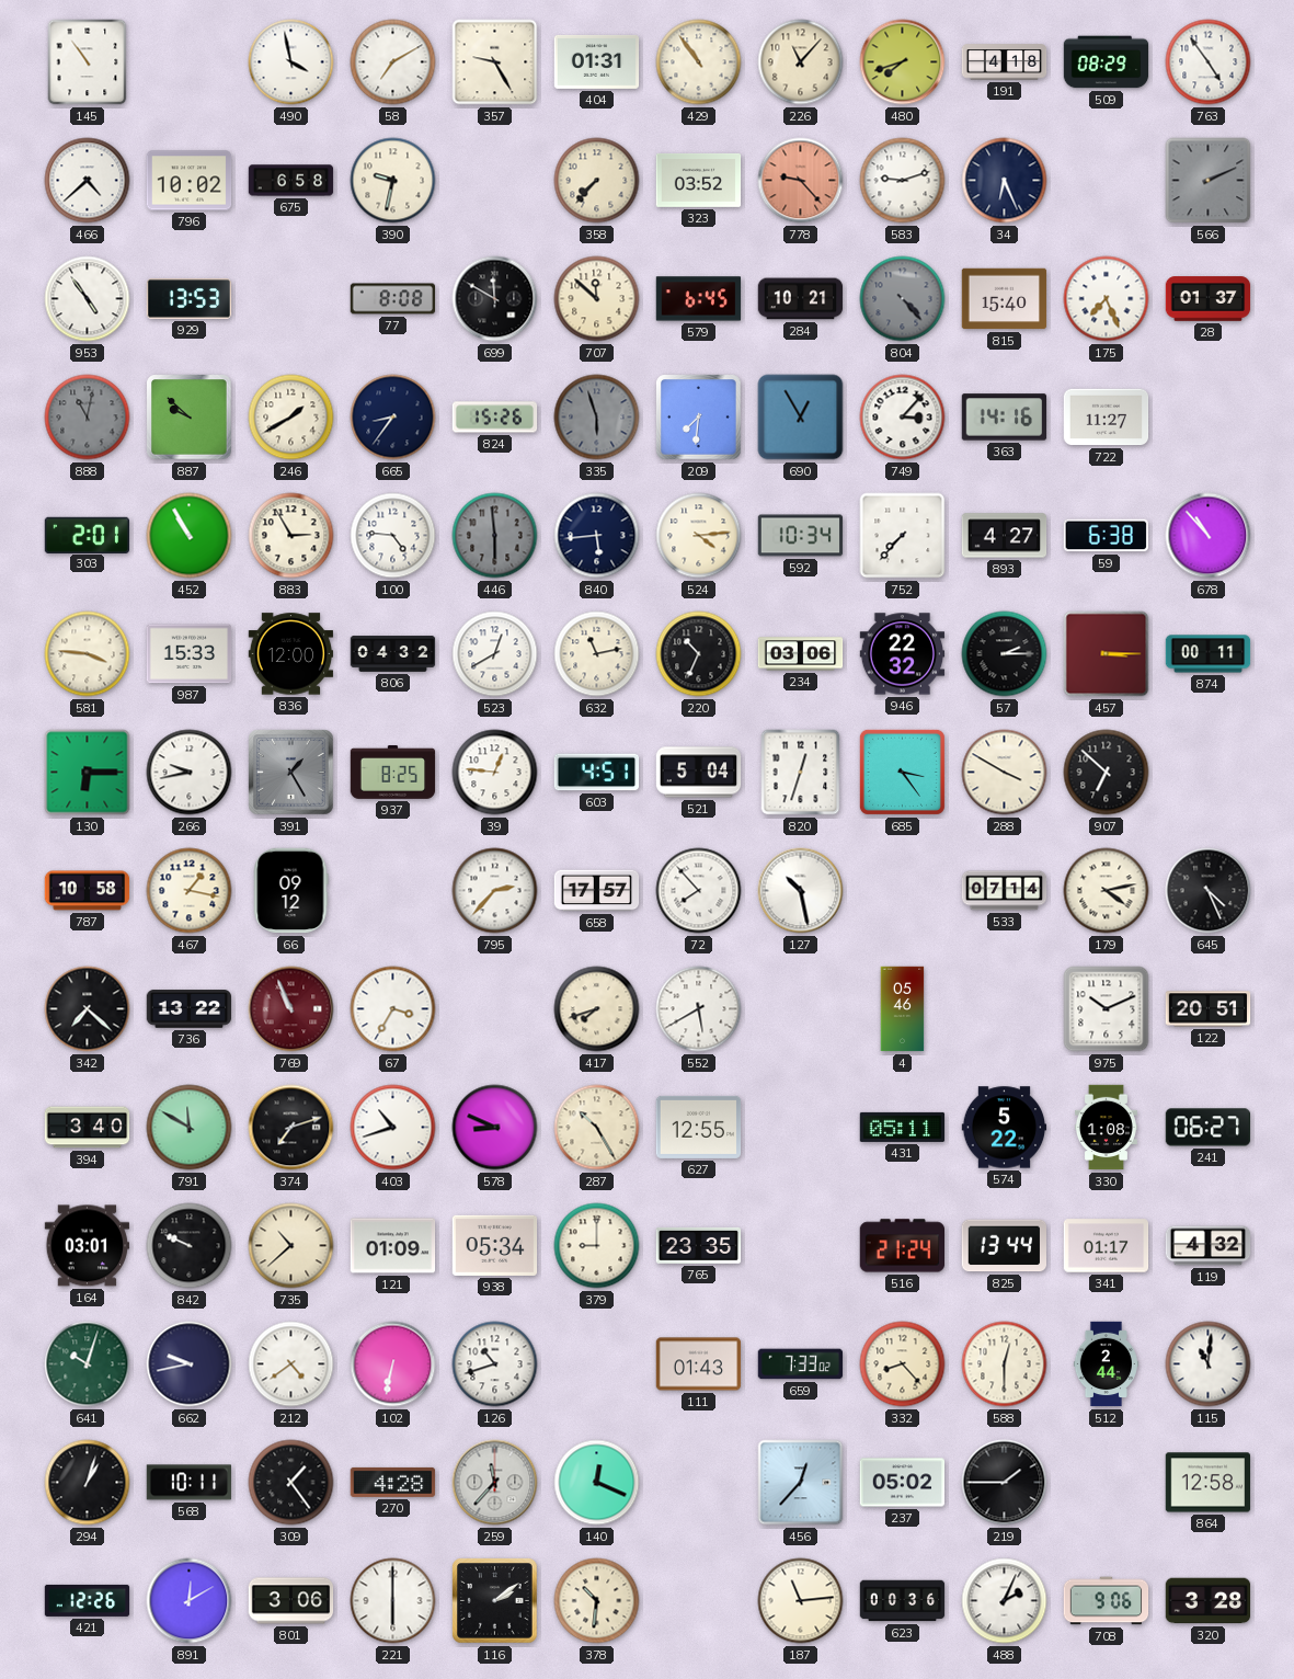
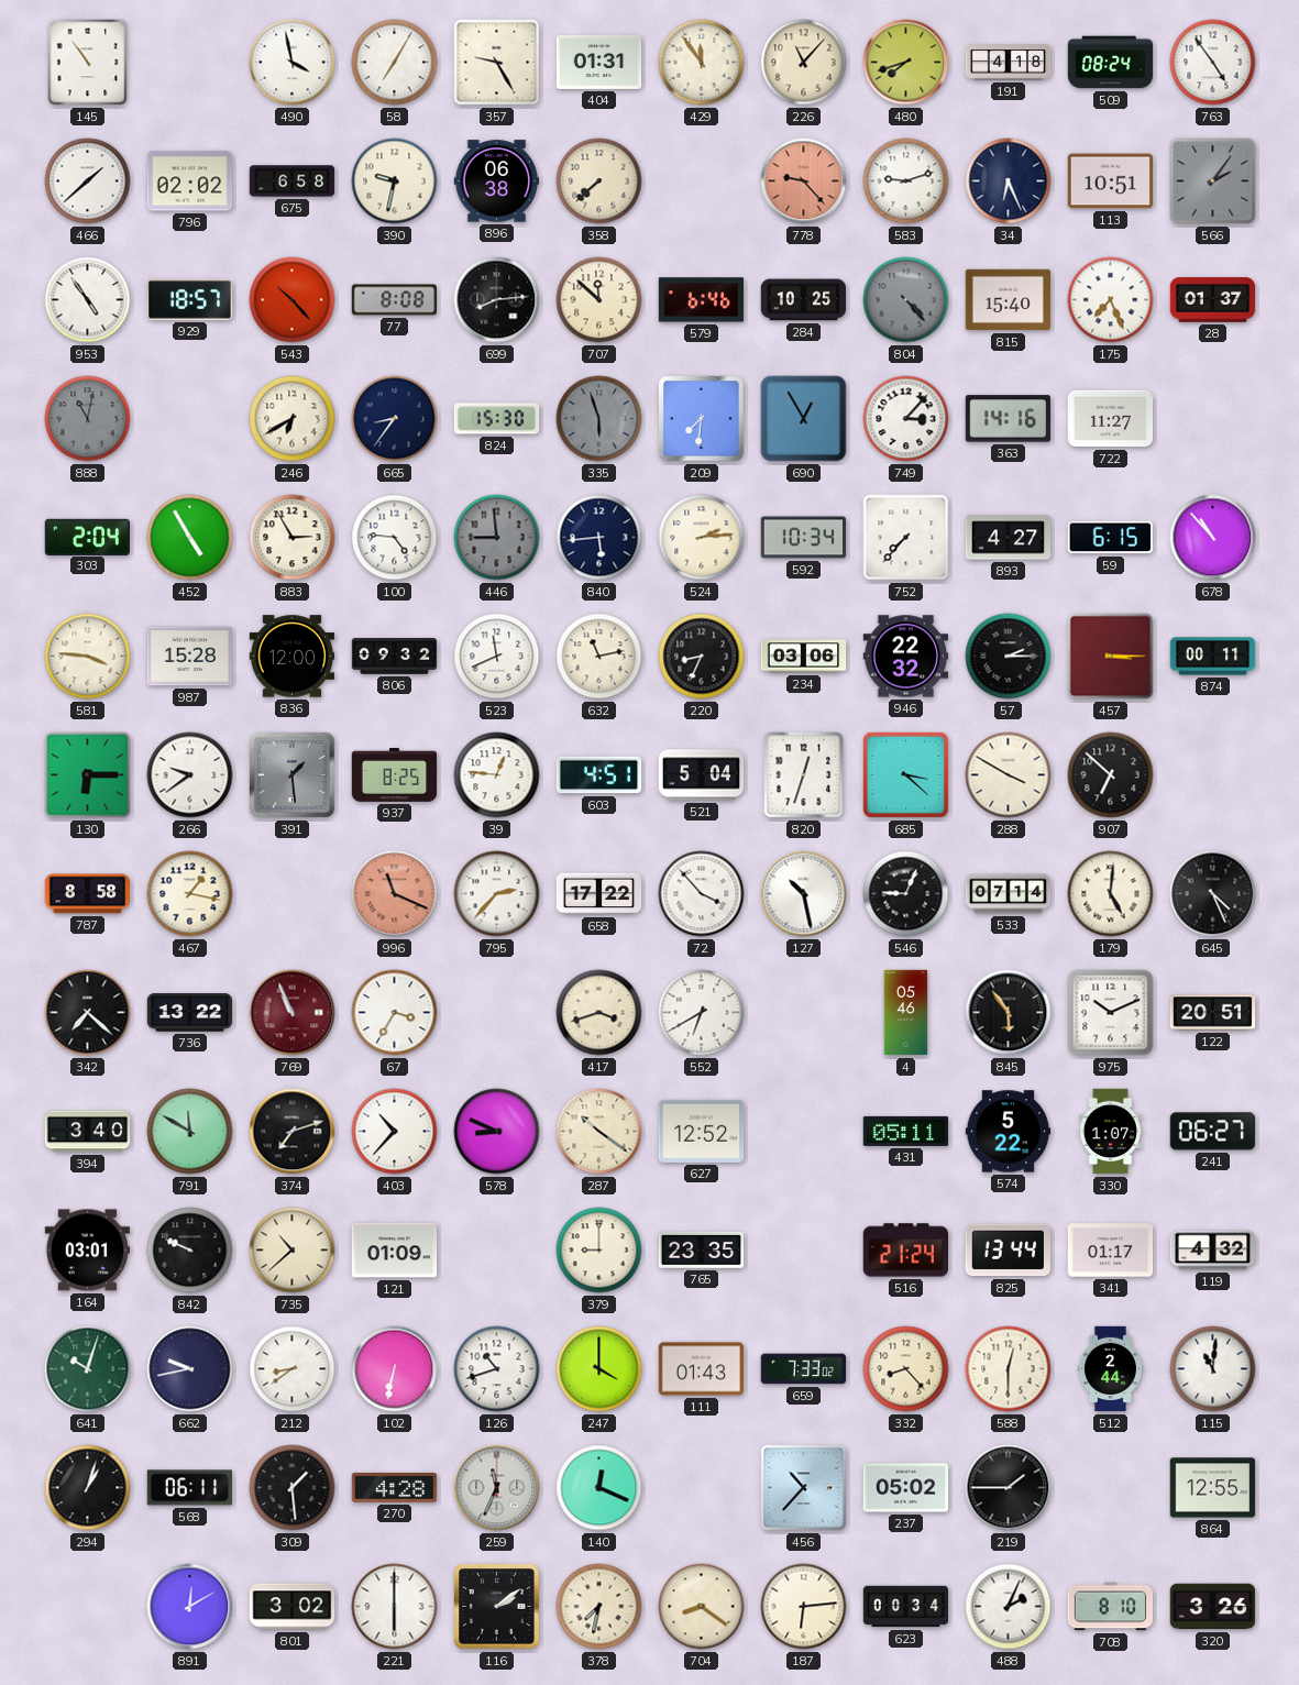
58: 7:10 -> 7:05 (395, 63)
429: 10:54 -> 11:54 (702, 63)
509: 08:29 -> 08:24 (1111, 63)
466: 4:38 -> 1:38 (88, 181)
796: 10:02 -> 02:02 (190, 181)
896: none -> 06:38 (497, 181)
358: 7:37 -> 7:38 (599, 181)
323: 03:52 -> none (699, 180)
113: none -> 10:51 (1111, 181)
566: 2:11 -> 2:06 (1213, 181)
929: 13:53 -> 18:57 (190, 300)
543: none -> 10:23 (293, 300)
699: 11:50 -> 8:14 (497, 300)
579: 6:45 -> 6:46 (702, 300)
284: 10:21 -> 10:25 (804, 300)
887: 9:52 -> none (190, 418)
246: 1:40 -> 6:40 (293, 419)
824: 15:26 -> 15:30 (497, 419)
303: 2:01 -> 2:04 (87, 537)
452: 10:55 -> 4:55 (190, 538)
446: 5:59 -> 8:59 (497, 538)
524: 4:14 -> 2:14 (702, 538)
59: 6:38 -> 6:15 (1110, 538)
987: 15:33 -> 15:28 (190, 657)
806: 04:32 -> 09:32 (395, 657)
523: 12:40 -> 11:41 (497, 657)
220: 10:34 -> 8:34 (702, 657)
266: 9:43 -> 9:39 (190, 775)
391: 1:25 -> 1:29 (293, 775)
685: 3:24 -> 3:22 (905, 774)
787: 10:58 -> 8:58 (88, 894)
66: 09:12 -> none (291, 891)
996: none -> 11:19 (395, 894)
658: 17:57 -> 17:22 (599, 894)
72: 7:53 -> 3:53 (702, 894)
546: none -> 9:04 (906, 894)
179: 4:13 -> 5:01 (1111, 894)
417: 7:42 -> 3:42 (599, 1013)
552: 5:40 -> 6:40 (702, 1013)
845: none -> 5:54 (1009, 1013)
403: 10:42 -> 10:37 (395, 1132)
287: 10:25 -> 10:21 (599, 1132)
627: 12:55 -> 12:52 (702, 1131)
330: 1:08 -> 1:07 (1110, 1132)
938: 05:34 -> none (495, 1245)
212: 4:39 -> 8:39 (293, 1369)
247: none -> 4:00 (599, 1369)
568: 10:11 -> 06:11 (190, 1488)
309: 1:24 -> 1:29 (293, 1488)
259: 11:37 -> 11:34 (497, 1488)
456: 12:37 -> 10:37 (804, 1488)
864: 12:58 -> 12:55 (1213, 1488)
421: 12:26 -> none (88, 1600)
801: 3:06 -> 3:02 (293, 1607)
378: 10:31 -> 7:32 (599, 1607)
704: none -> 8:21 (702, 1607)
187: 11:14 -> 6:14 (804, 1607)
623: 00:36 -> 00:34 (906, 1607)
708: 9:06 -> 8:10 (1111, 1607)
320: 3:28 -> 3:26 (1213, 1607)
